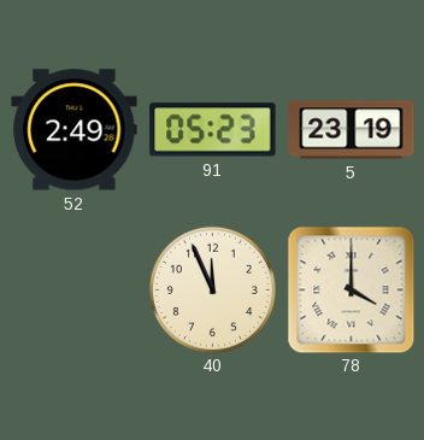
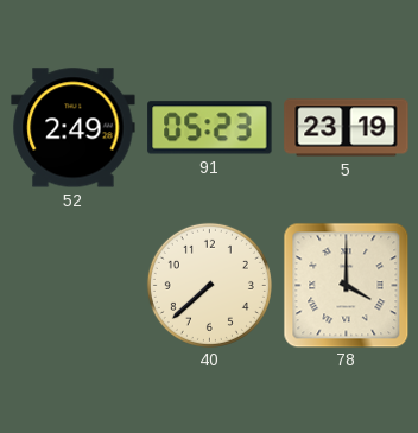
40: 11:56 -> 7:38 (209, 285)
